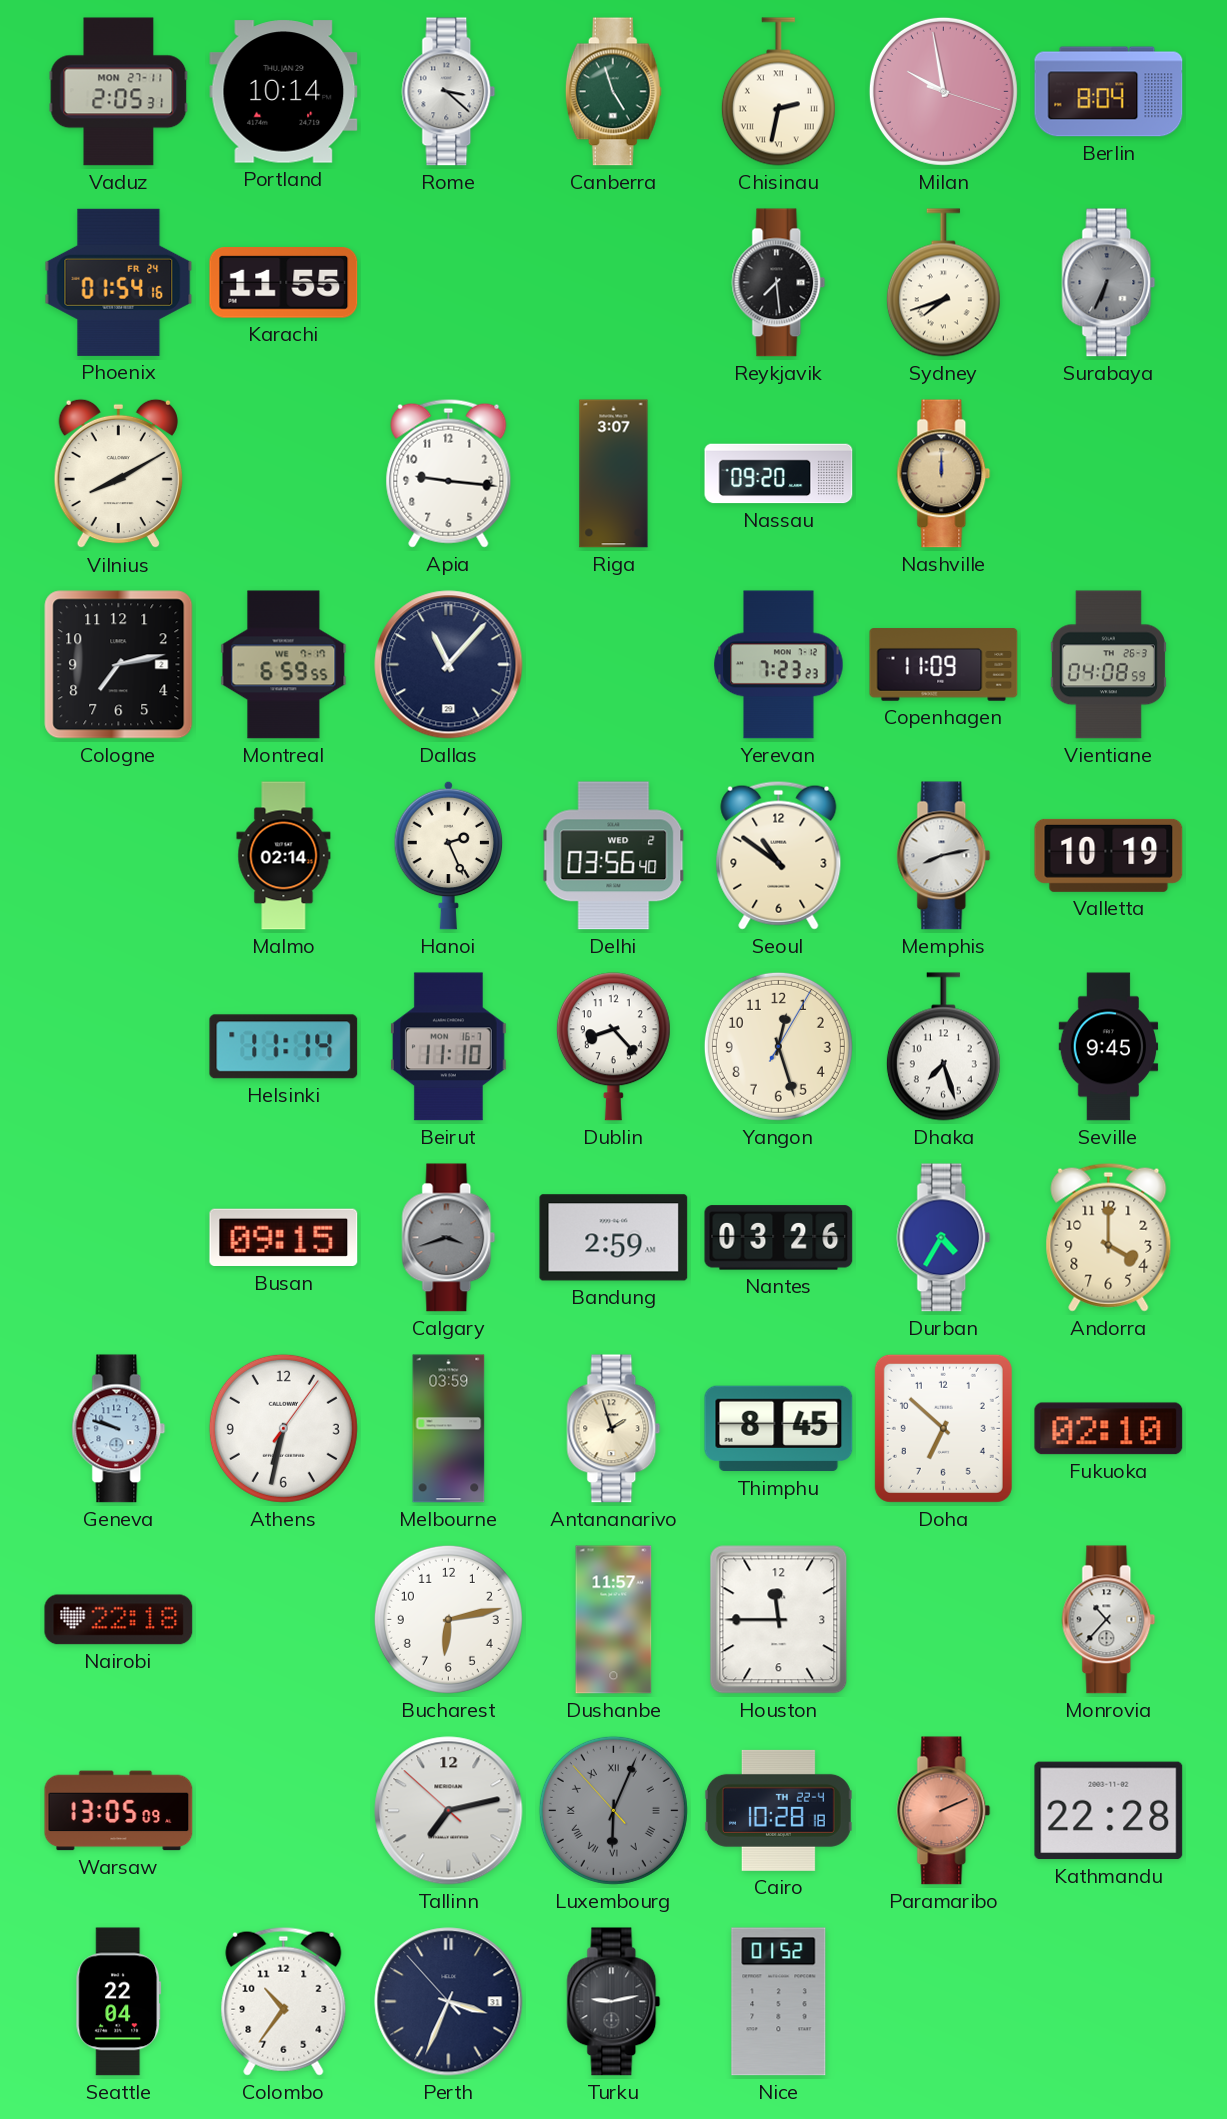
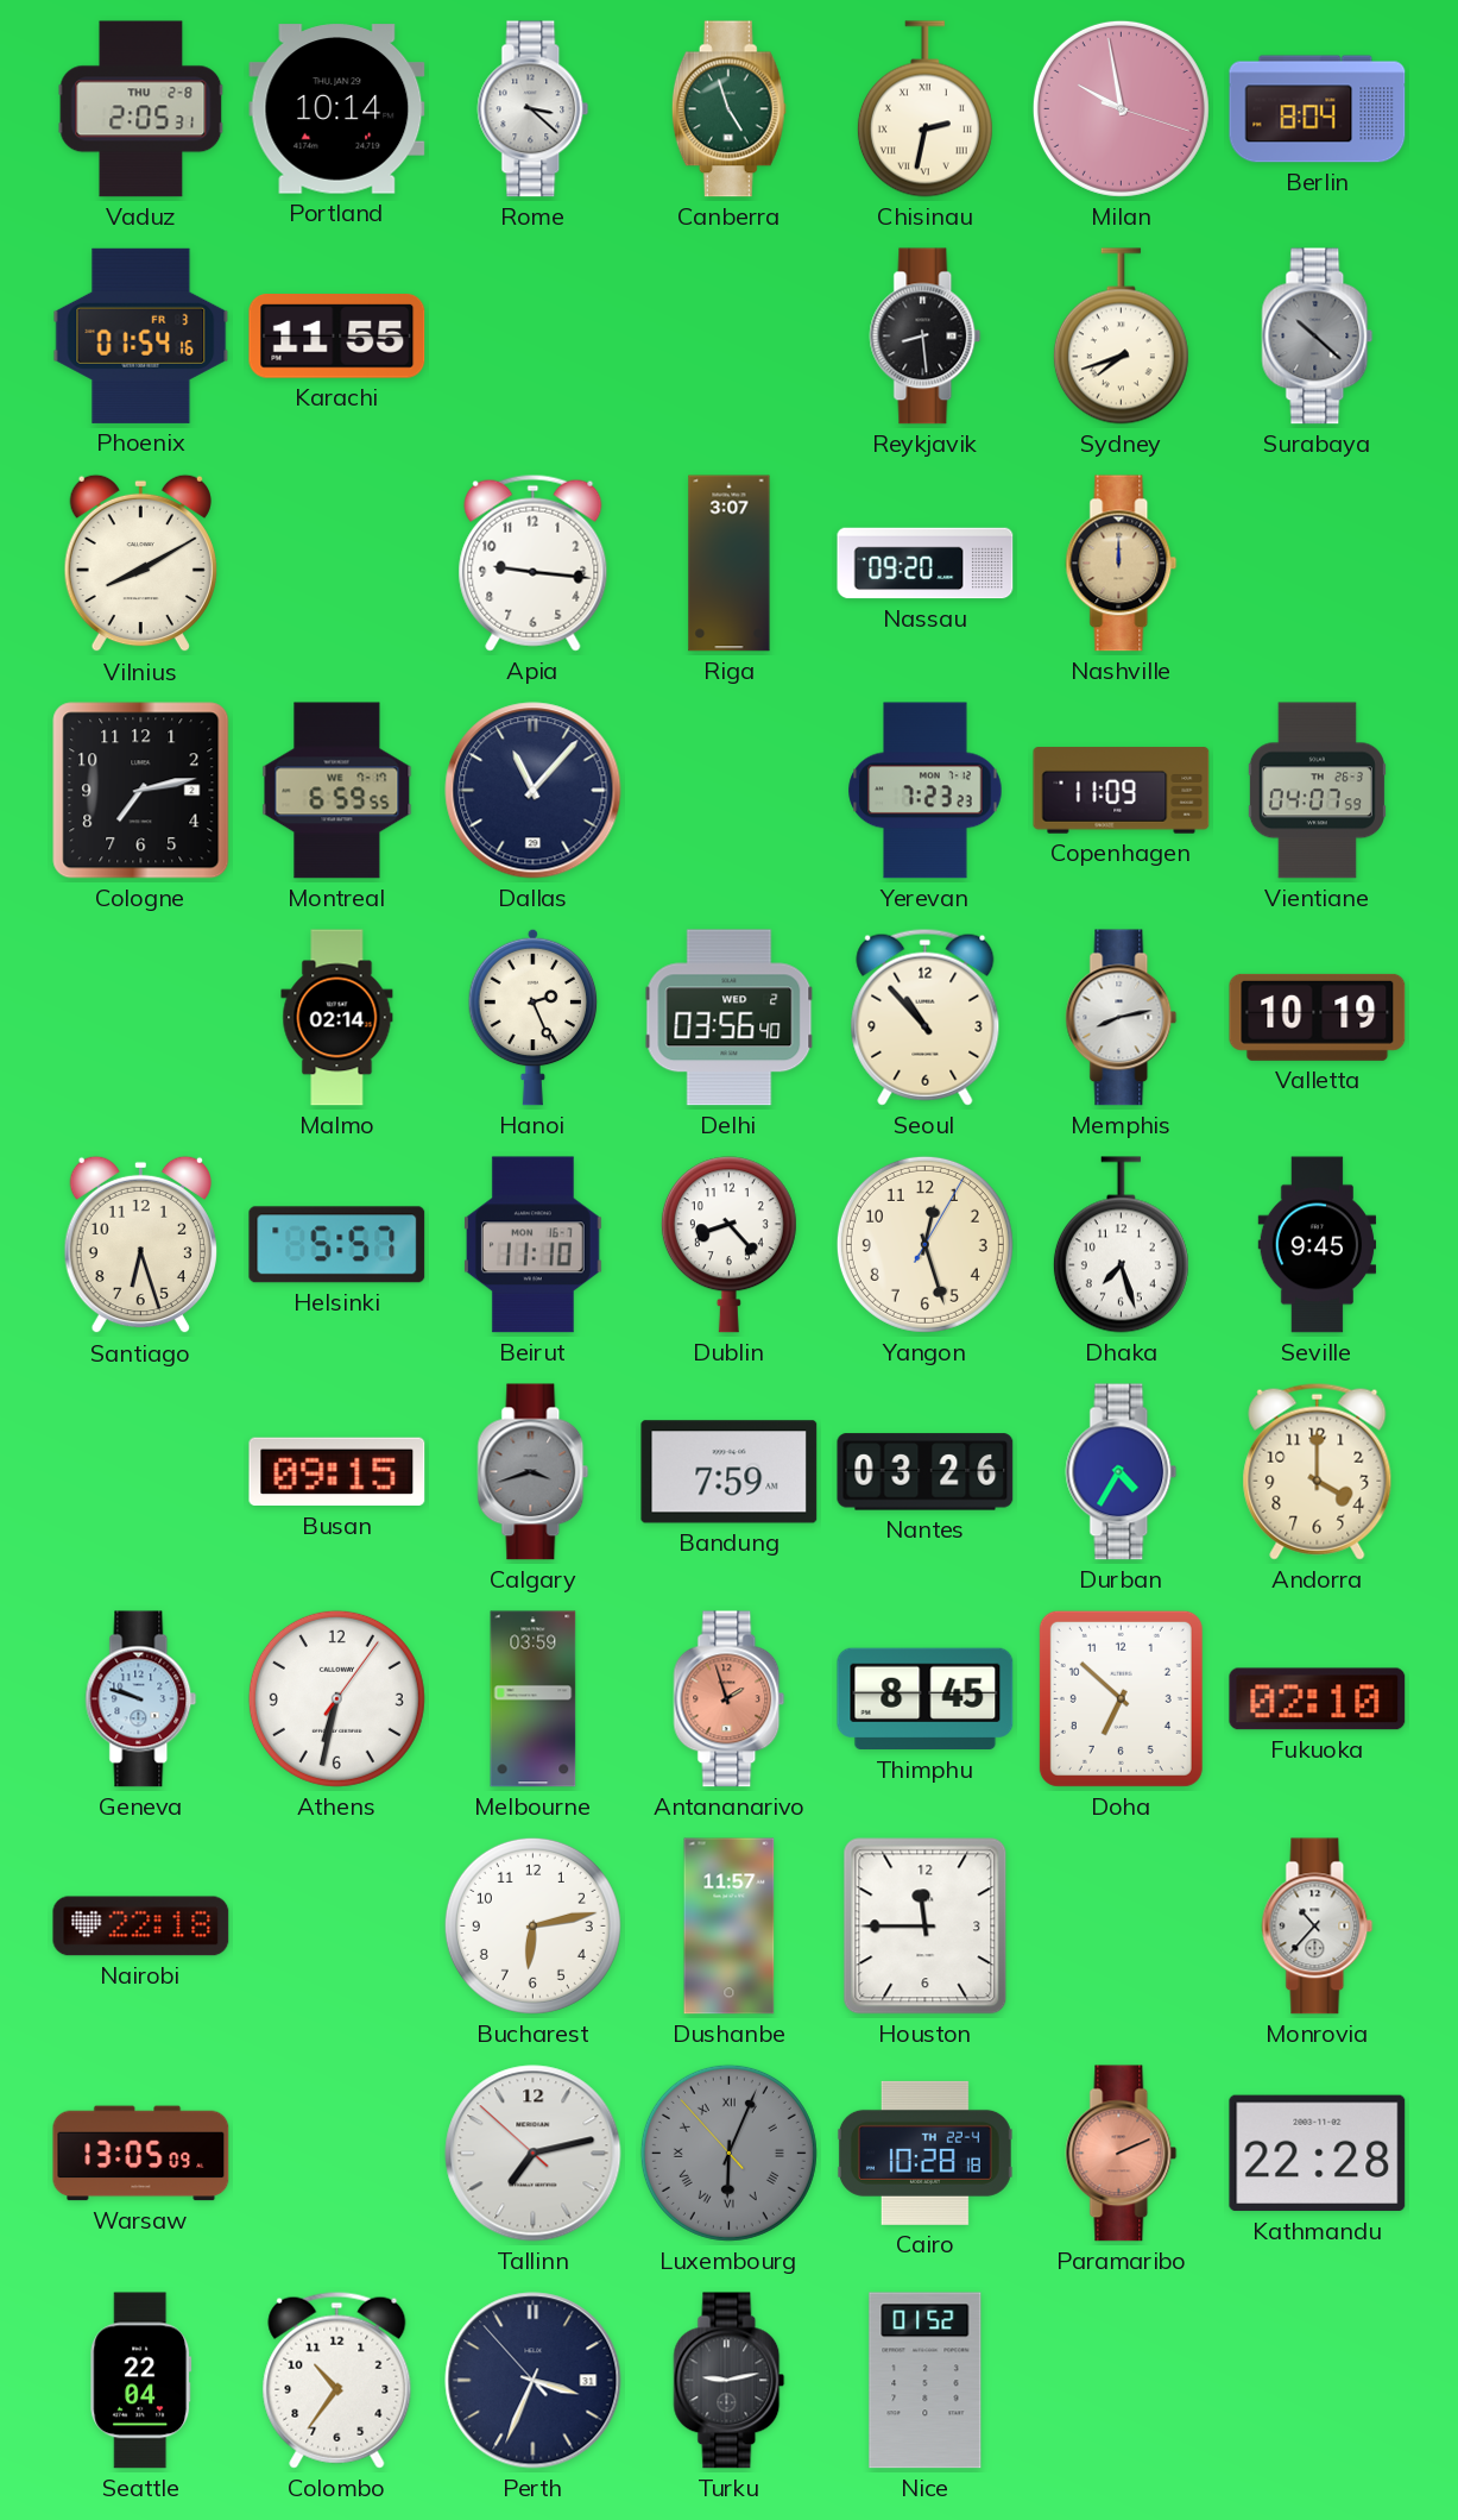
Vaduz date: MON 27-11 -> THU 2-8 (141, 109)
Phoenix date: FR 24 -> FR 3 (141, 335)
Reykjavik: 7:29 -> 8:29 (926, 337)
Surabaya: 6:34 -> 10:22 (1318, 337)
Vientiane: 04:08 -> 04:07 (1317, 791)
Seoul: 10:51 -> 10:53 (926, 1017)
Santiago: none -> 6:27 (140, 1245)
Helsinki: 11:14 -> 5:57 (337, 1245)
Bandung: 2:59 -> 7:59 (730, 1472)
Antananarivo dial: cream -> salmon (730, 1699)
